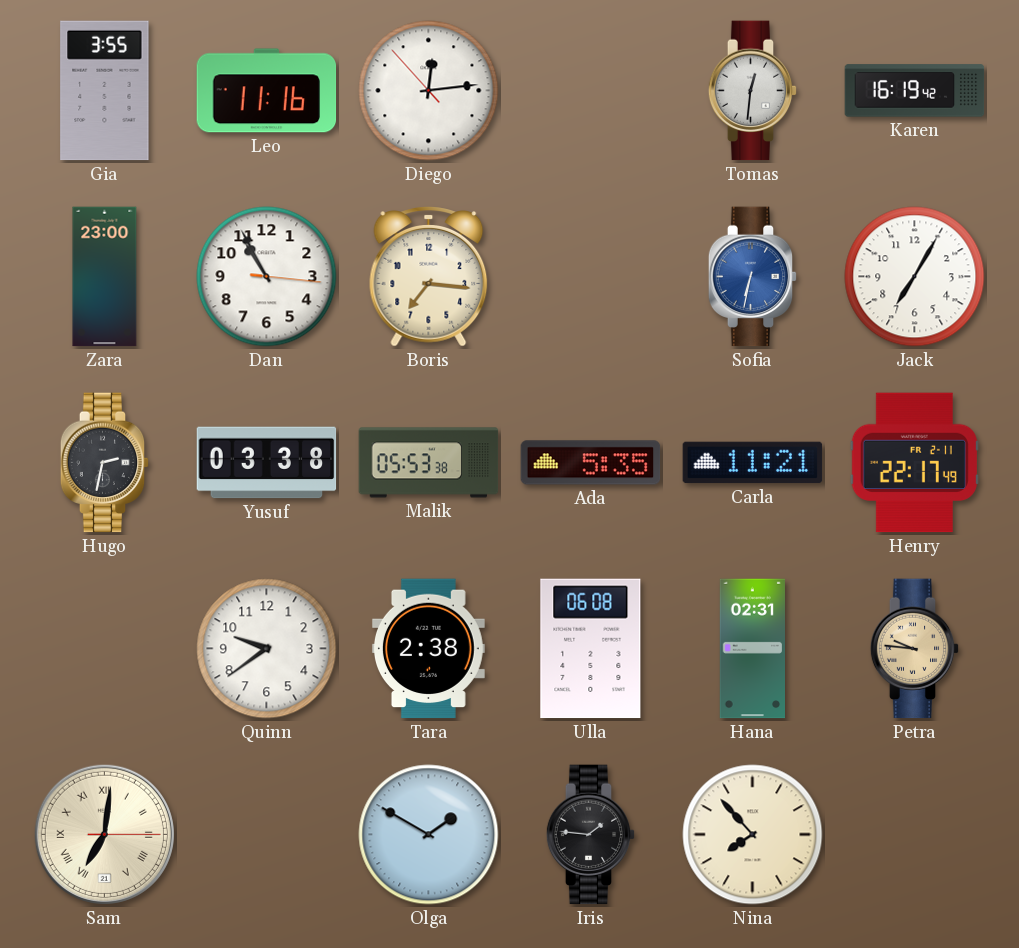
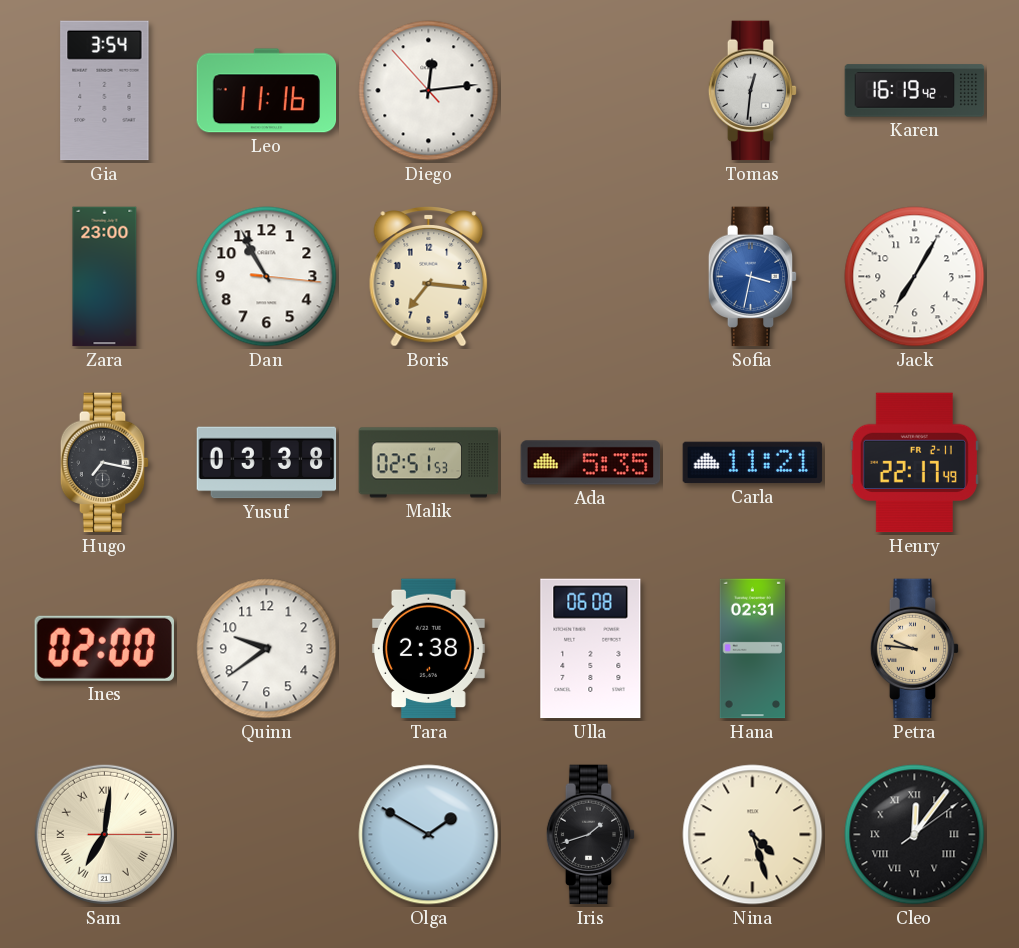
Gia: 3:55 -> 3:54 (105, 91)
Sofia: 6:32 -> 3:32 (753, 277)
Hugo: 2:32 -> 7:17 (105, 463)
Malik: 05:53 -> 02:51 (429, 463)
Ines: none -> 02:00 (104, 648)
Iris: 1:46 -> 1:42 (591, 835)
Nina: 7:53 -> 4:27 (753, 835)
Cleo: none -> 12:06 (915, 835)
